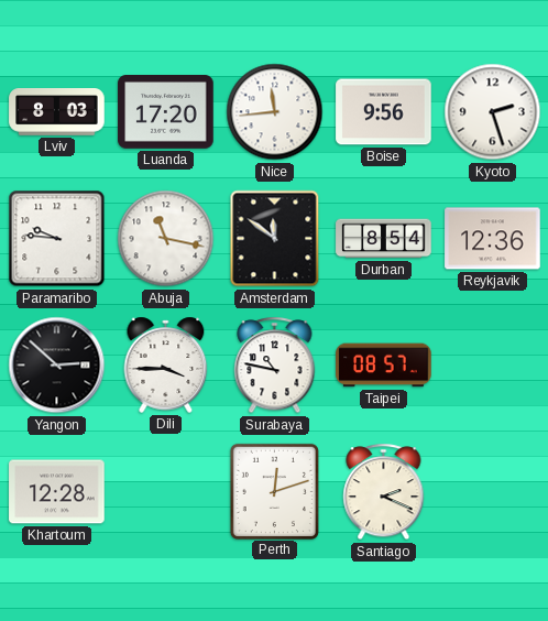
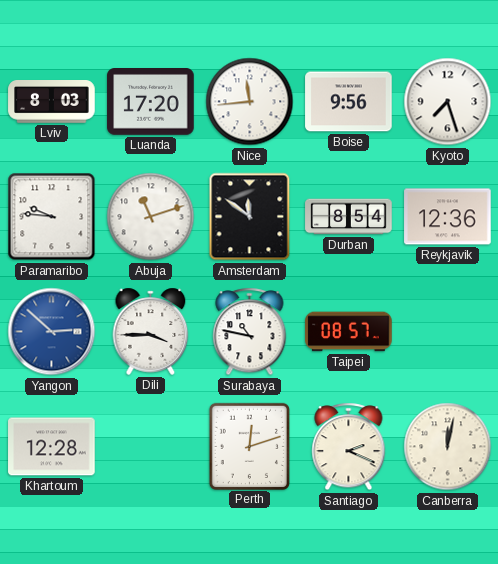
Kyoto: 2:27 -> 7:27 (448, 102)
Abuja: 11:17 -> 11:12 (151, 217)
Yangon dial: black -> blue (52, 332)
Canberra: none -> 12:02 (448, 447)
